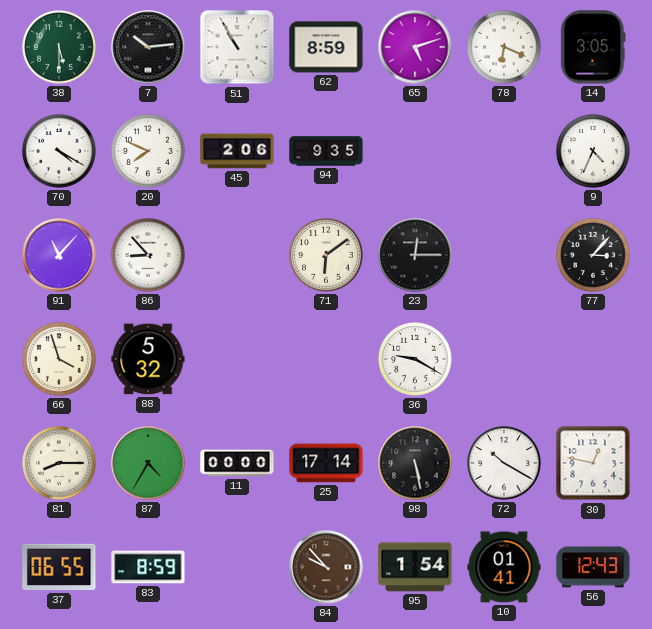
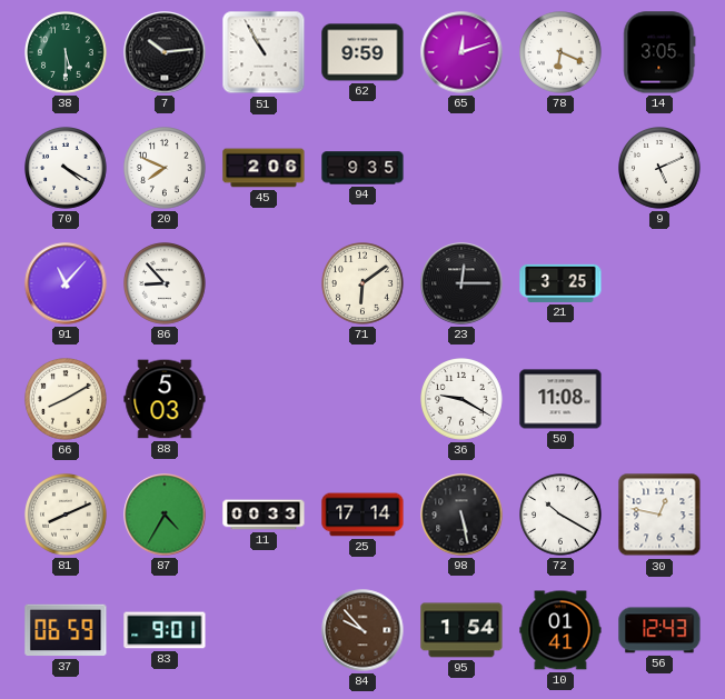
62: 8:59 -> 9:59 (362, 52)
65: 5:12 -> 12:12 (461, 52)
9: 4:34 -> 5:11 (661, 169)
21: none -> 3:25 (560, 283)
77: 3:07 -> none (594, 256)
66: 3:57 -> 8:10 (67, 400)
88: 5:32 -> 5:03 (165, 399)
50: none -> 11:08 (560, 399)
81: 8:15 -> 8:11 (67, 516)
11: 00:00 -> 00:33 (264, 515)
37: 06:55 -> 06:59 (66, 630)
83: 8:59 -> 9:01 (165, 630)
